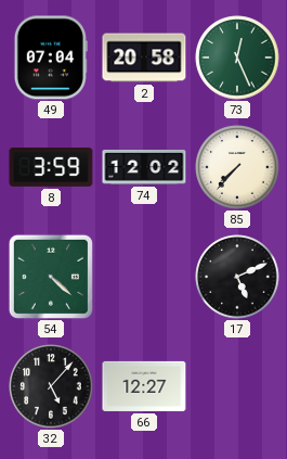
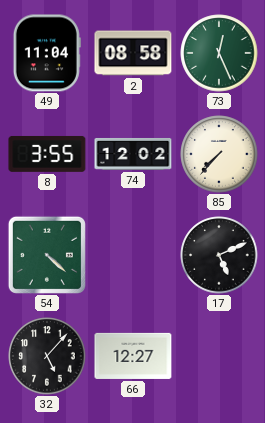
49: 07:04 -> 11:04 (47, 53)
2: 20:58 -> 08:58 (133, 53)
8: 3:59 -> 3:55 (47, 154)
